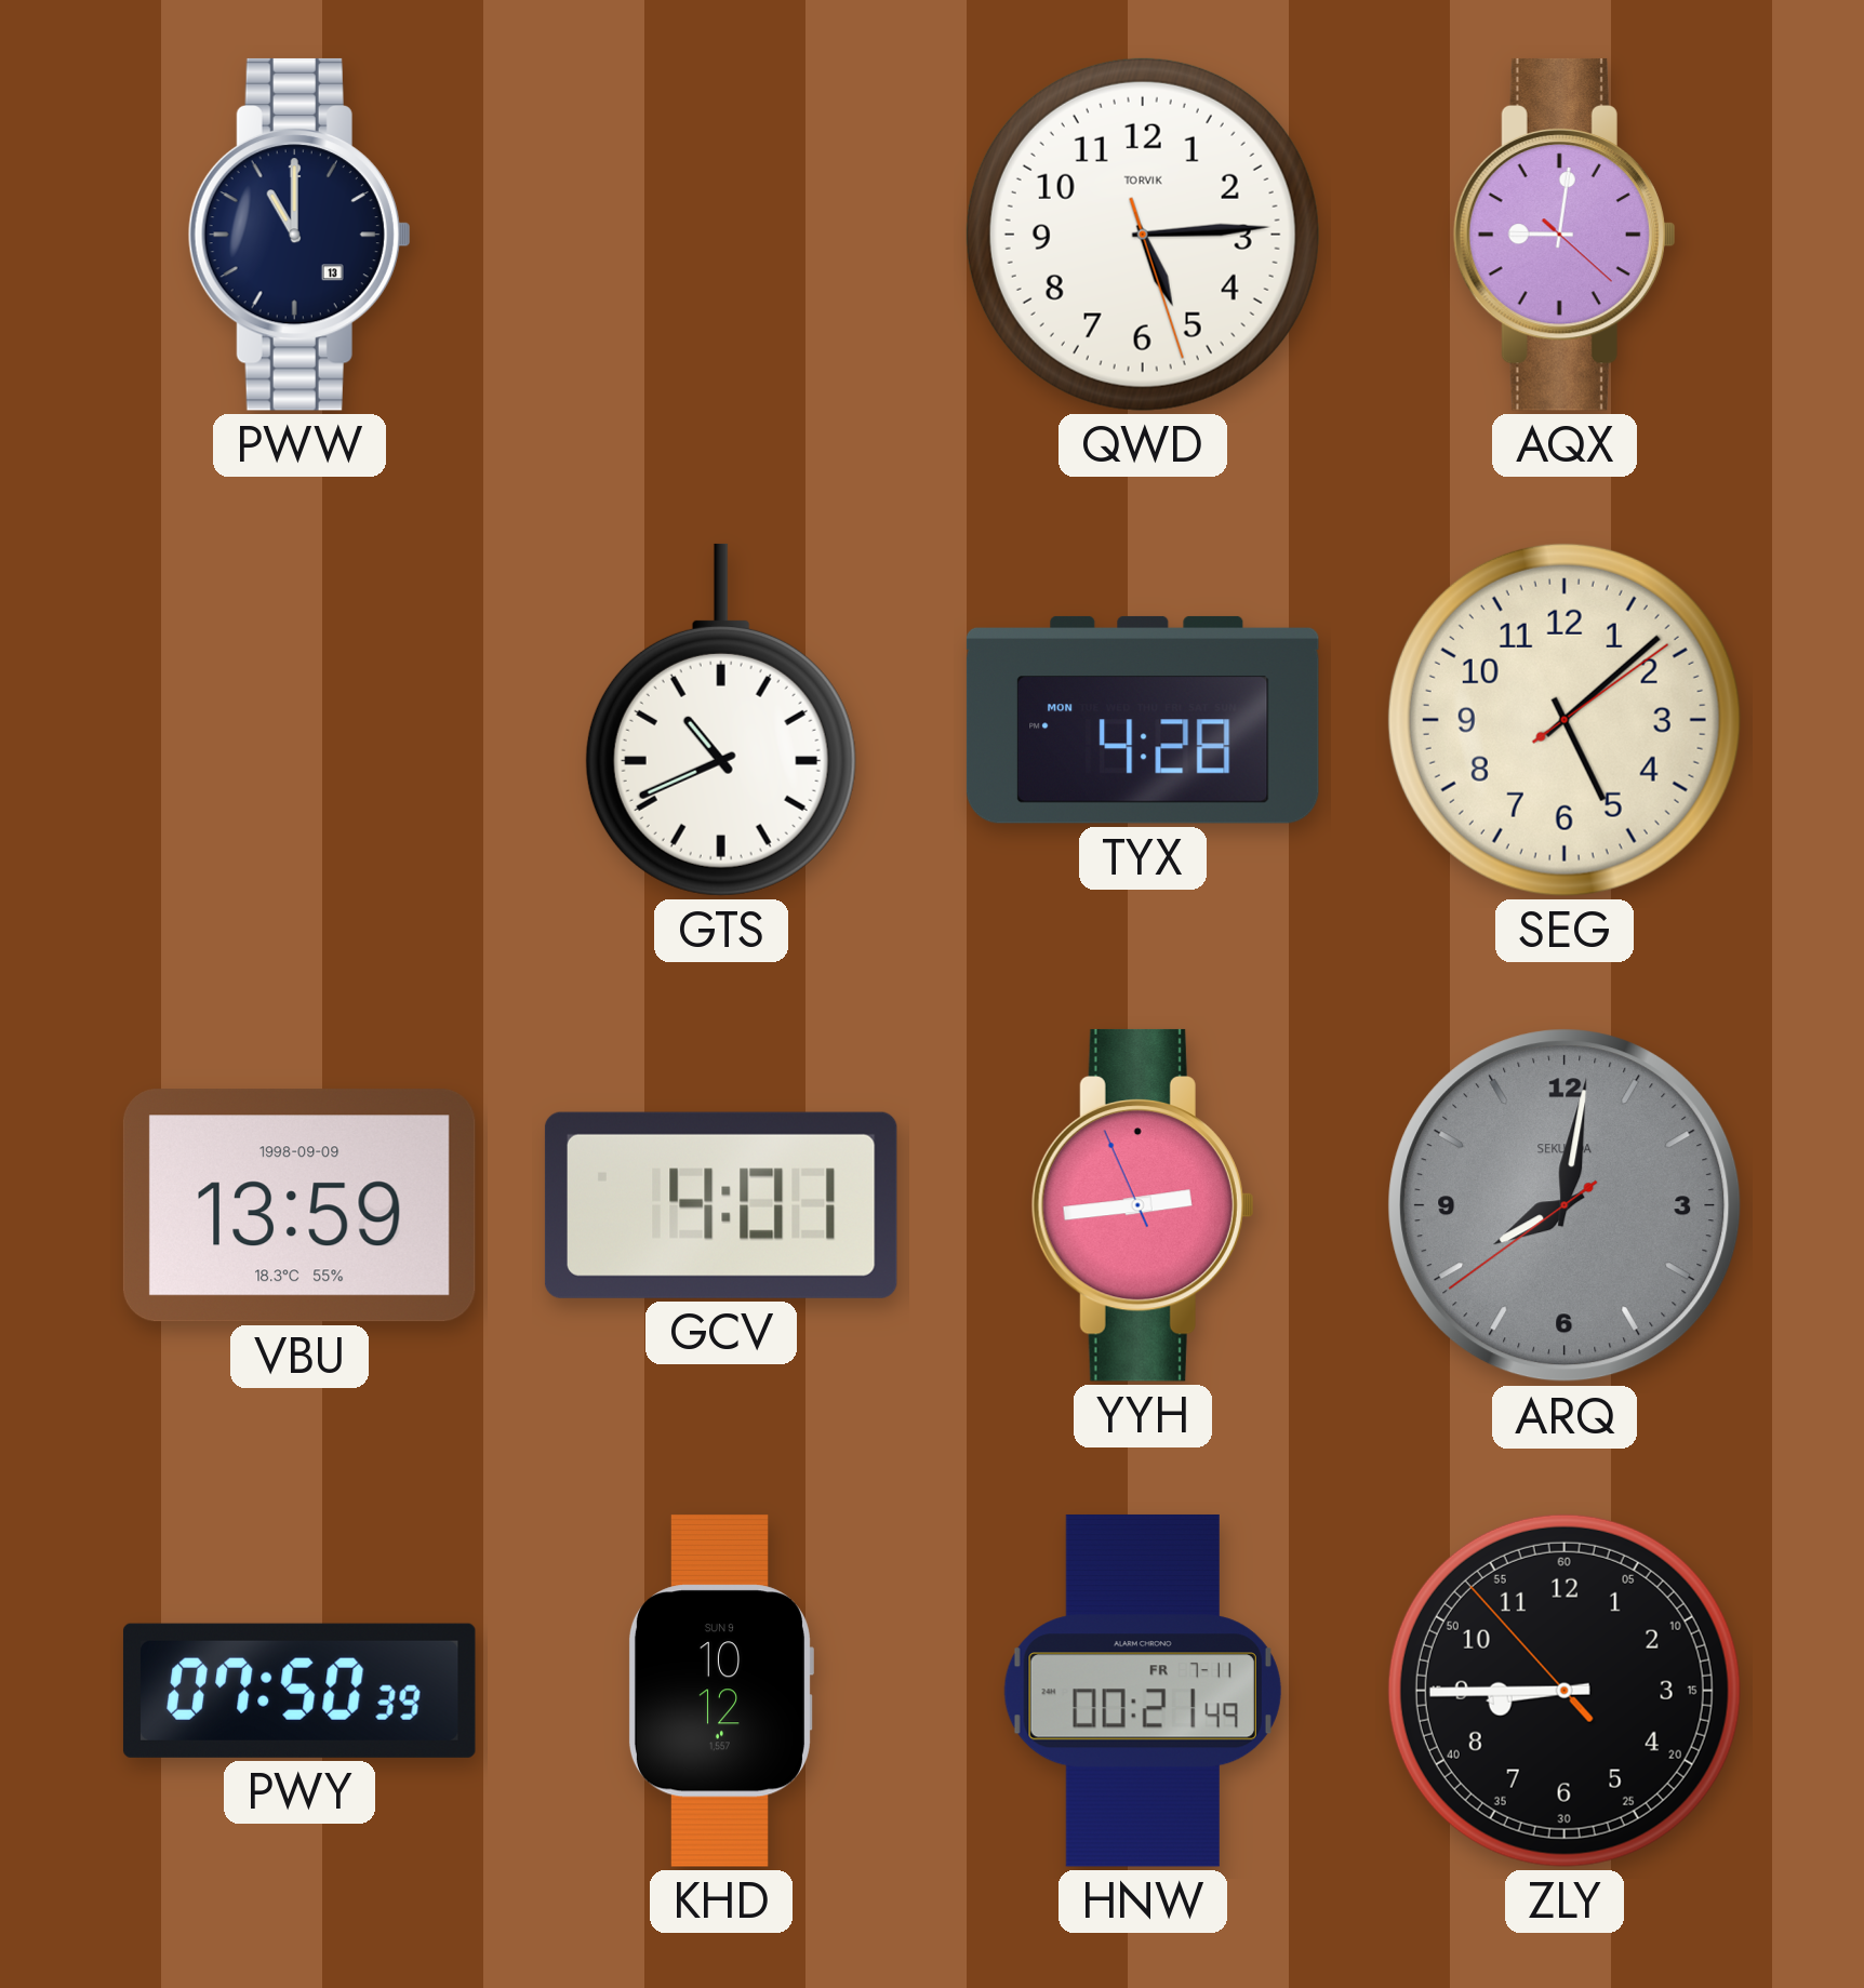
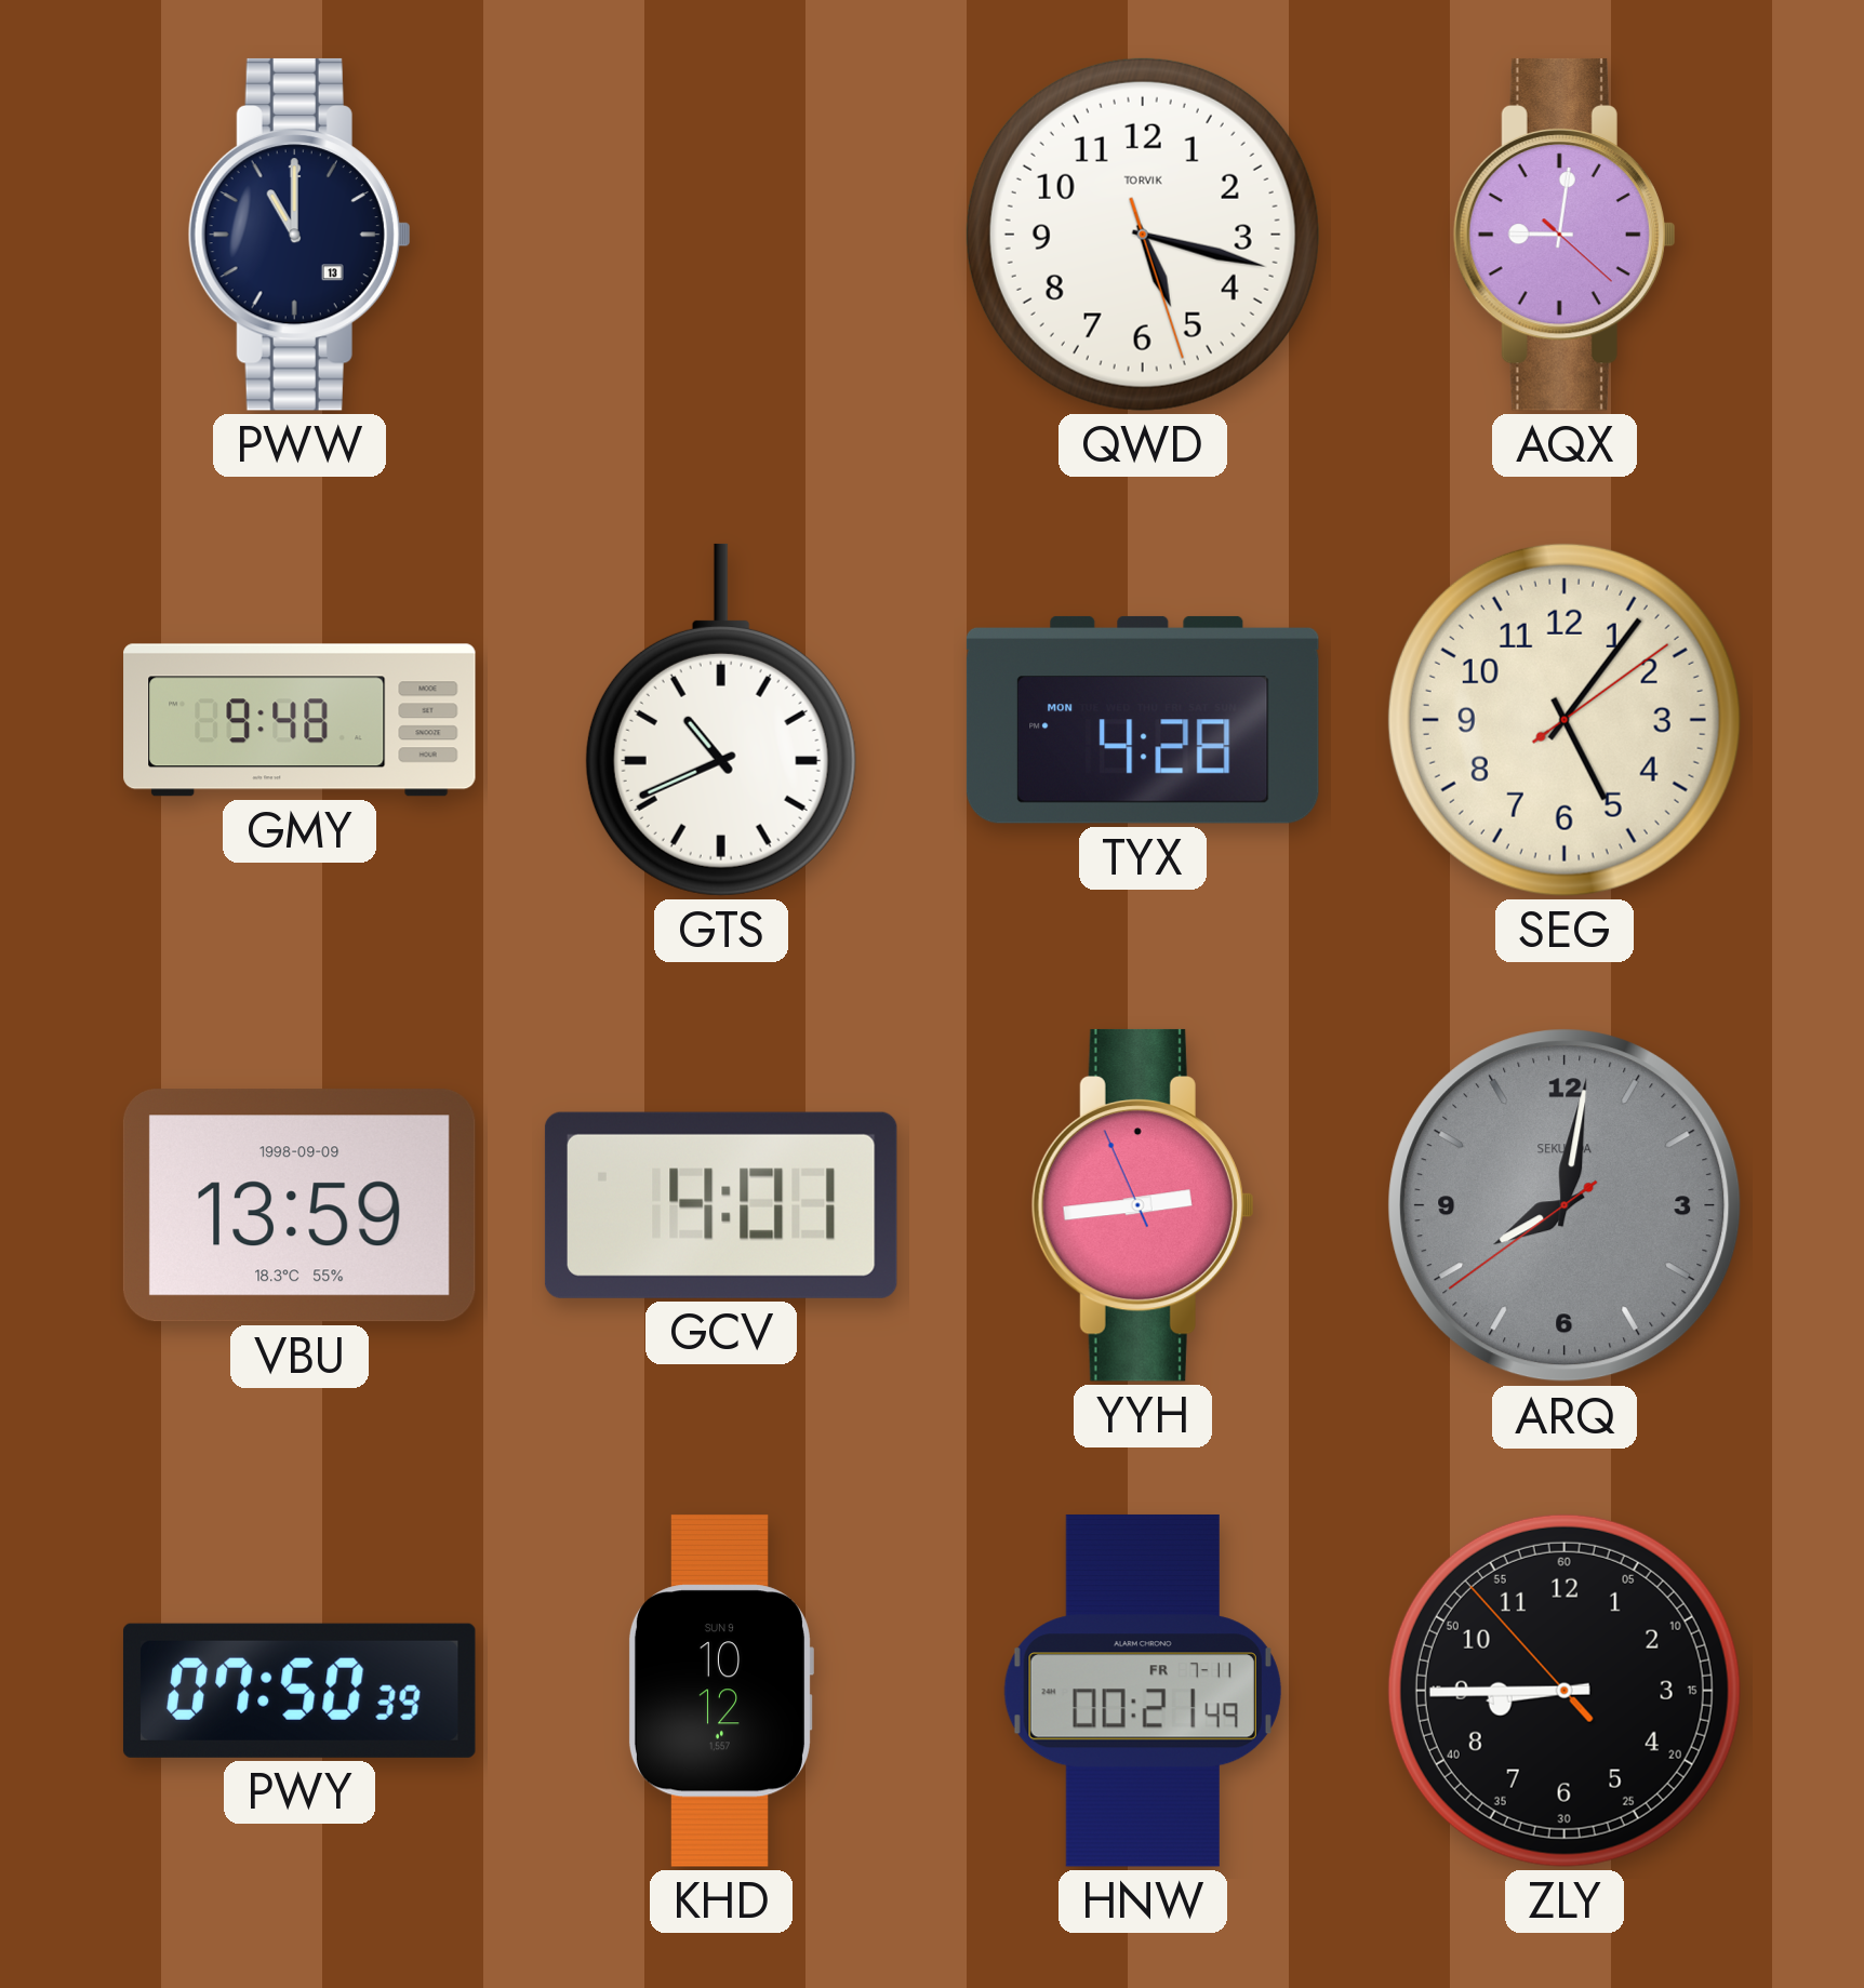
QWD: 5:14 -> 5:17 (1143, 235)
GMY: none -> 9:48 (299, 720)
SEG: 5:08 -> 5:06 (1565, 720)
